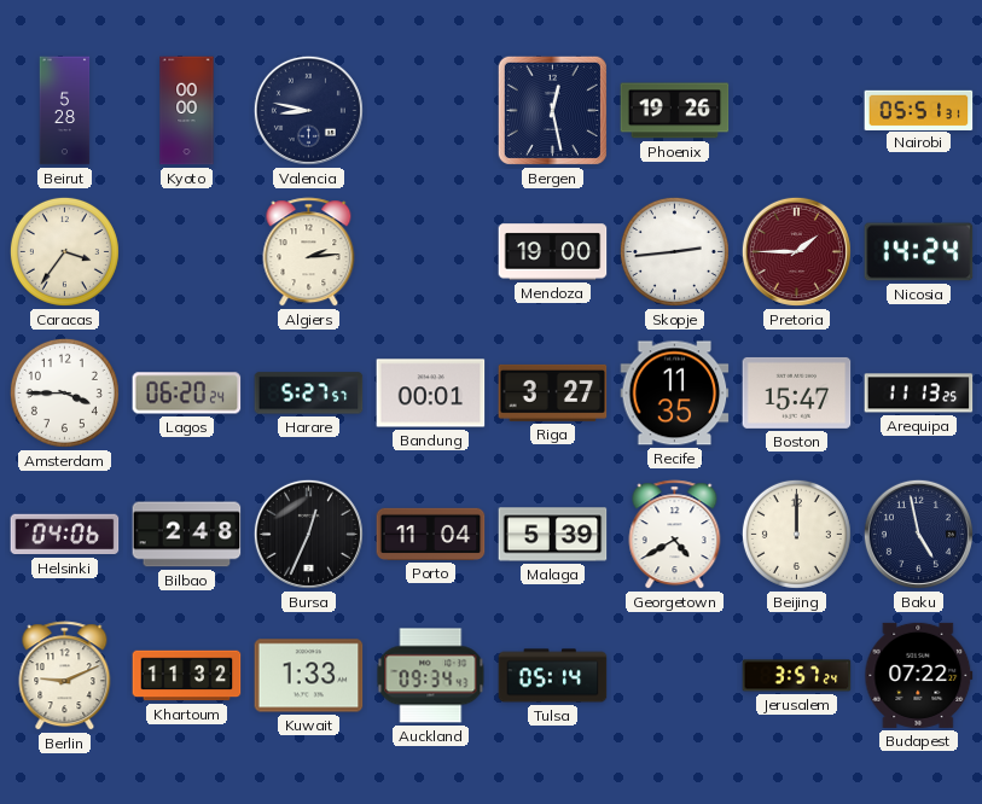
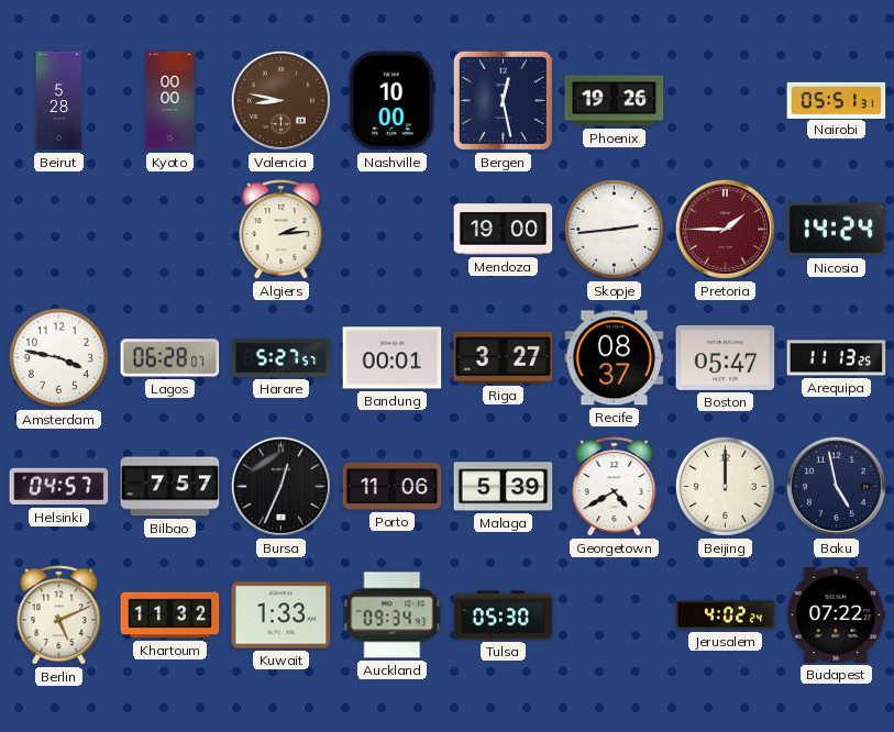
Valencia dial: navy -> brown (280, 100)
Nashville: none -> 10:00 (391, 101)
Caracas: 3:36 -> none (64, 251)
Amsterdam: 3:45 -> 3:47 (58, 357)
Lagos: 06:20 -> 06:28 (170, 358)
Recife: 11:35 -> 08:37 (615, 358)
Boston: 15:47 -> 05:47 (726, 357)
Helsinki: 04:06 -> 04:57 (59, 487)
Bilbao: 2:48 -> 7:57 (170, 487)
Porto: 11:04 -> 11:06 (393, 486)
Berlin: 9:11 -> 5:11 (59, 615)
Tulsa: 05:14 -> 05:30 (504, 615)
Jerusalem: 3:57 -> 4:02 (726, 615)
